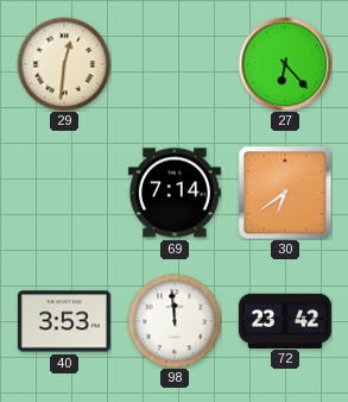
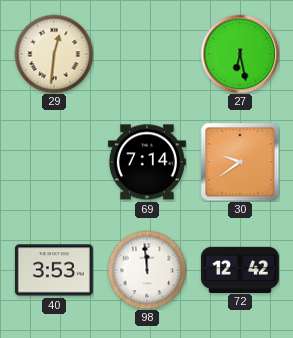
27: 6:23 -> 6:28 (240, 54)
30: 6:39 -> 9:39 (240, 162)
72: 23:42 -> 12:42 (240, 269)
